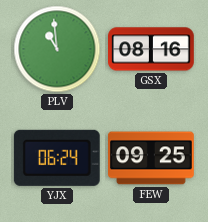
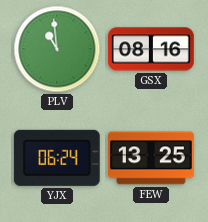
FEW: 09:25 -> 13:25 (152, 158)
